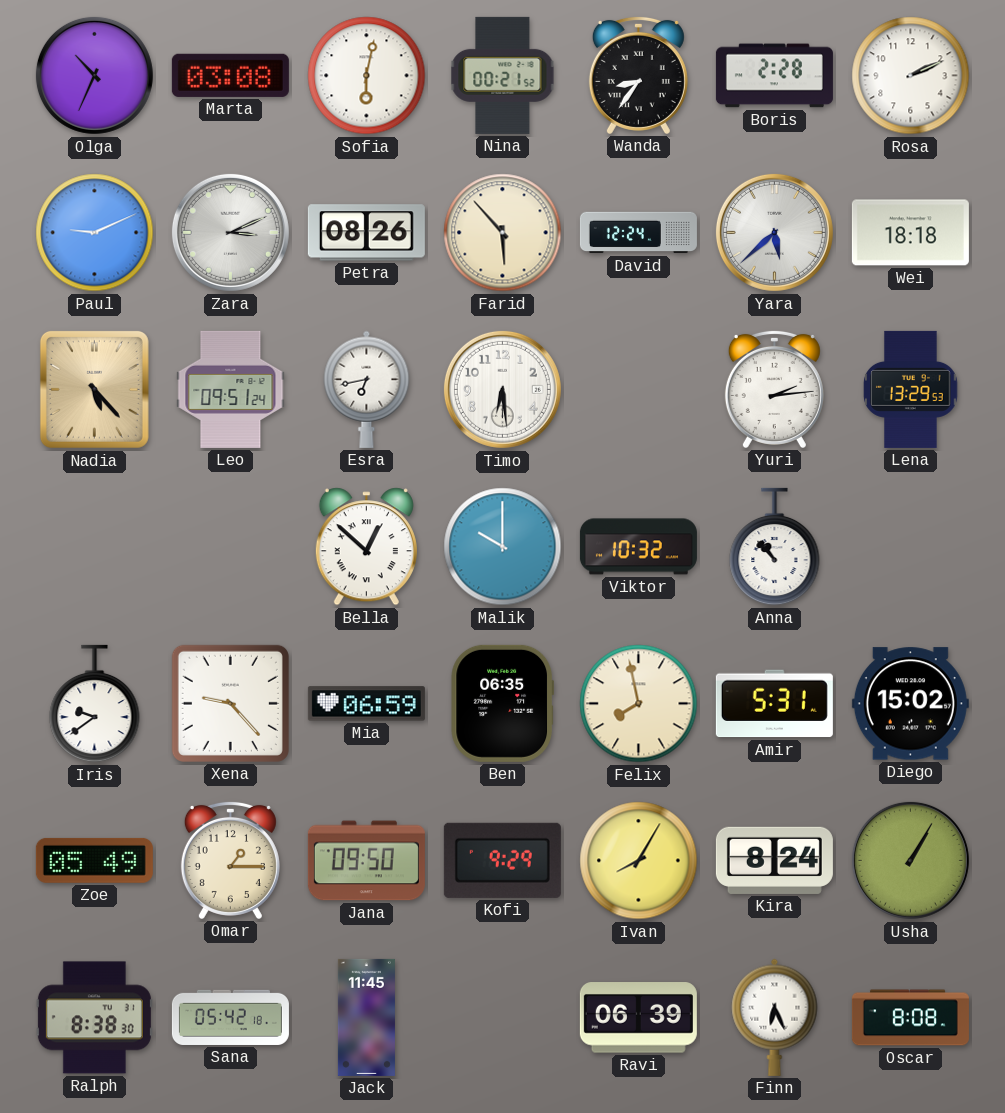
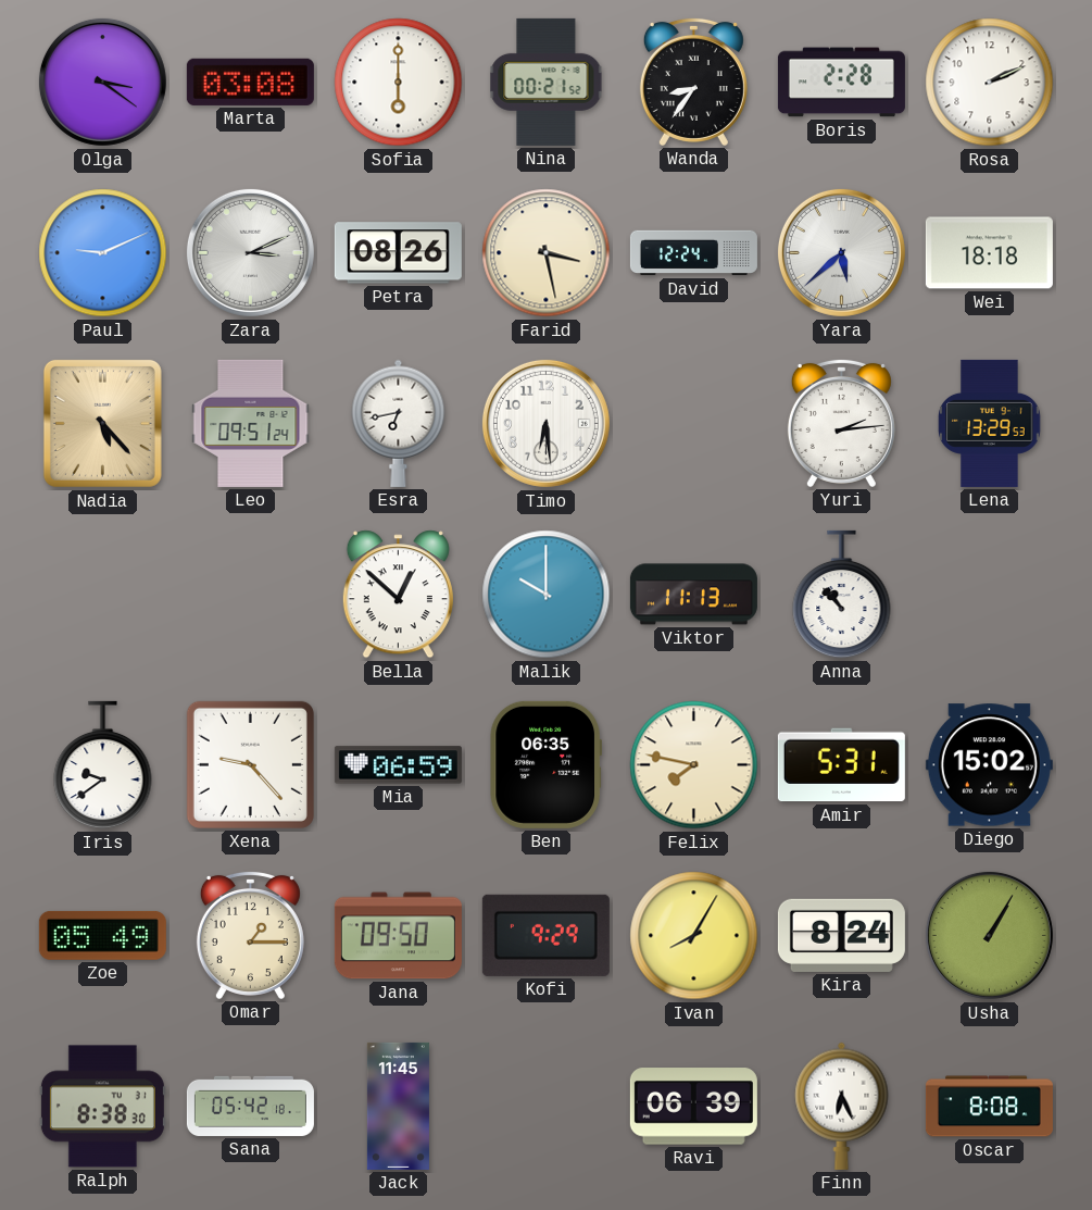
Olga: 10:34 -> 3:21 (102, 82)
Sofia: 6:02 -> 6:00 (399, 83)
Farid: 5:53 -> 3:28 (547, 253)
Viktor: 10:32 -> 11:13 (693, 595)
Felix: 7:58 -> 7:47 (694, 765)
